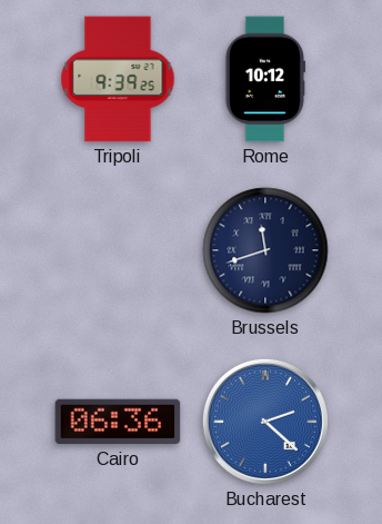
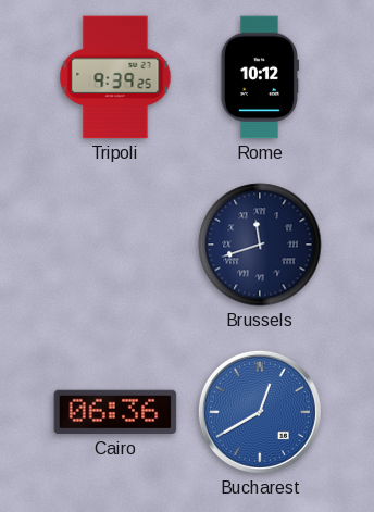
Bucharest: 2:22 -> 12:40 (260, 412)
